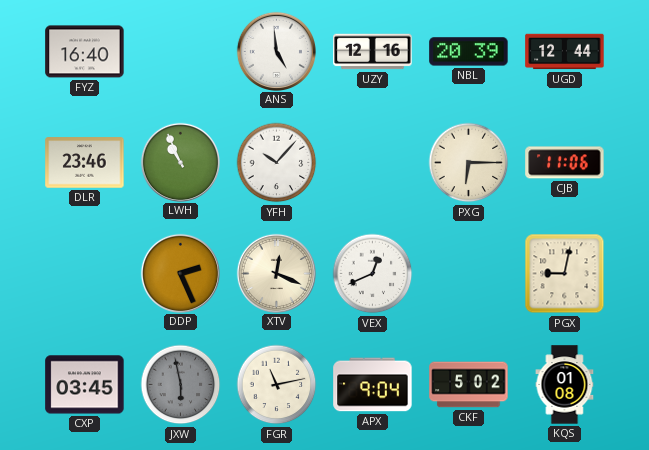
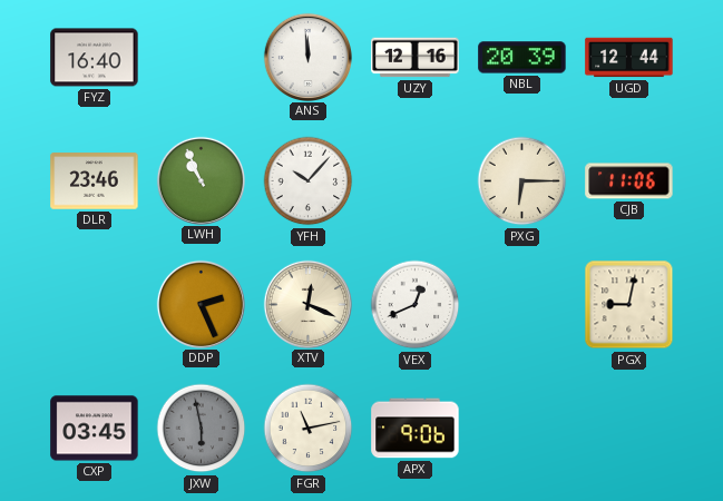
ANS: 4:59 -> 11:59 (307, 57)
APX: 9:04 -> 9:06 (416, 429)
CKF: 5:02 -> none (469, 385)
KQS: 01:08 -> none (565, 385)
